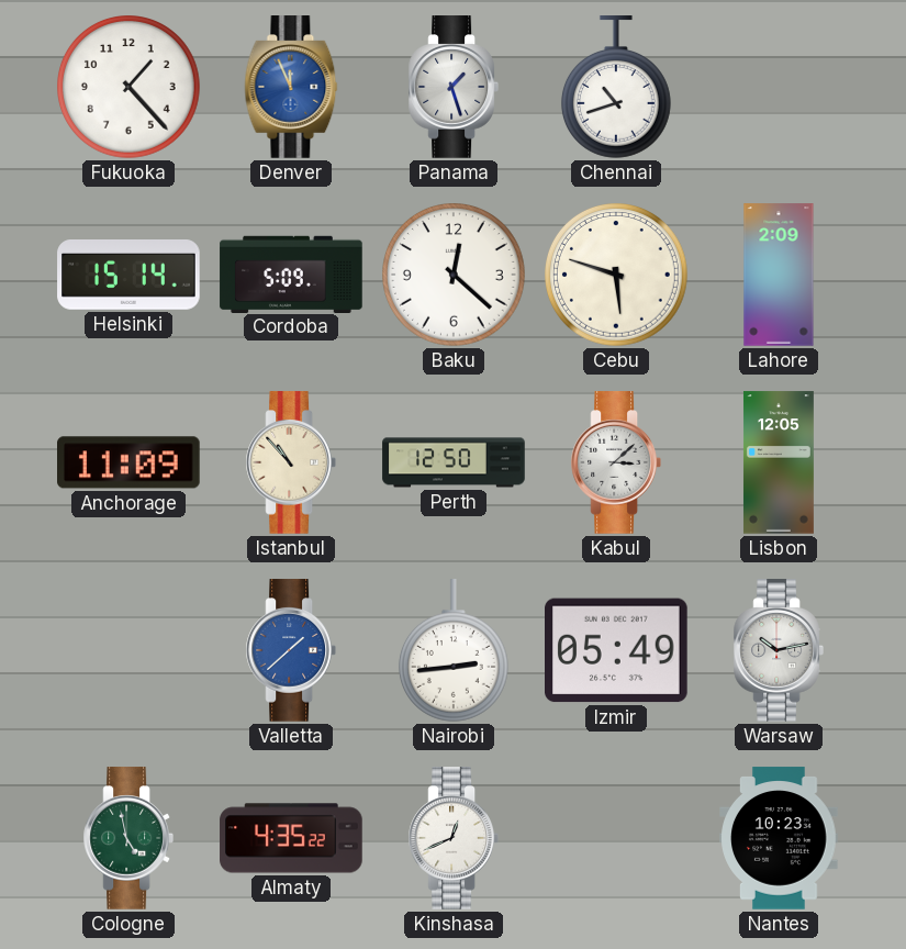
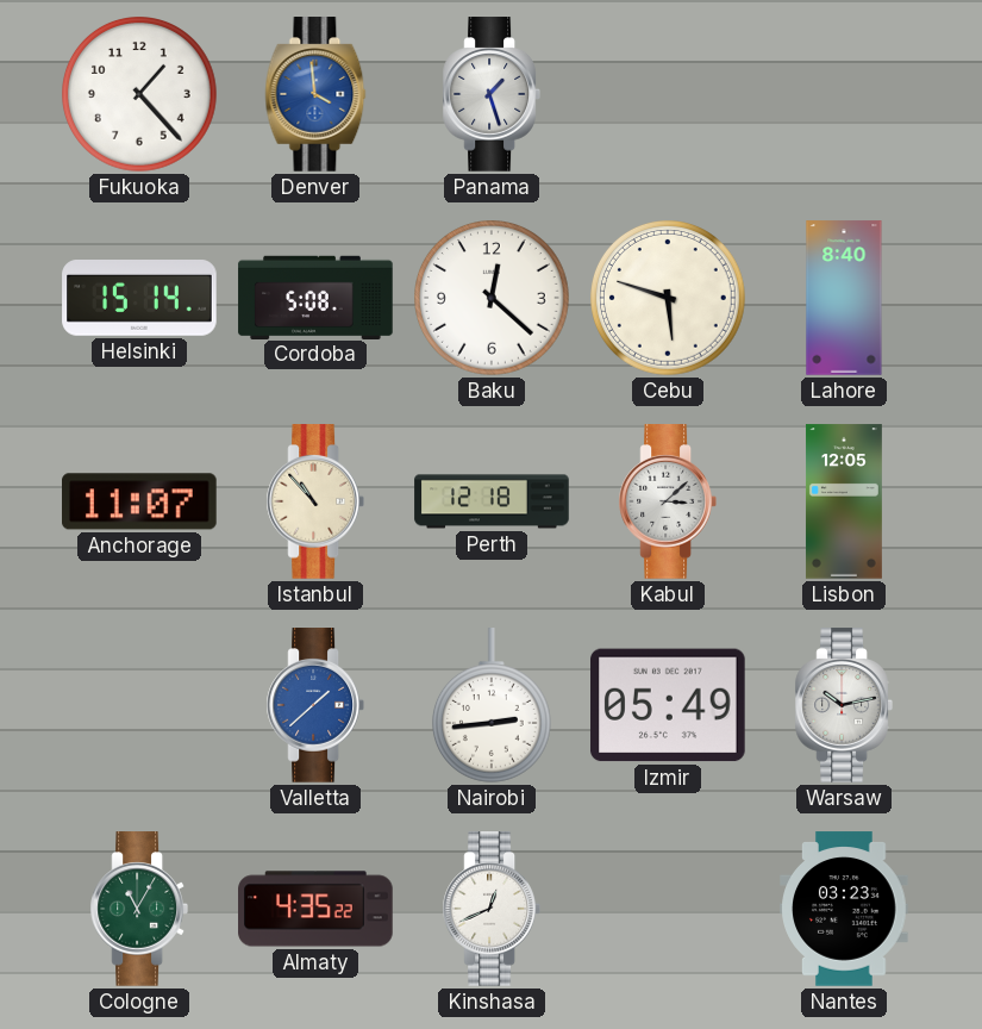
Denver: 11:56 -> 3:59 (315, 94)
Chennai: 10:42 -> none (616, 87)
Cordoba: 5:09 -> 5:08 (315, 297)
Lahore: 2:09 -> 8:40 (844, 298)
Anchorage: 11:09 -> 11:07 (140, 501)
Perth: 12:50 -> 12:18 (492, 501)
Cologne: 4:58 -> 11:05 (138, 909)
Nantes: 10:23 -> 03:23 (844, 909)
